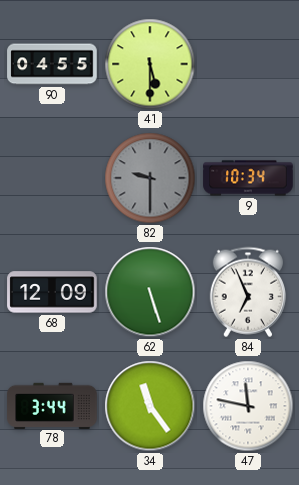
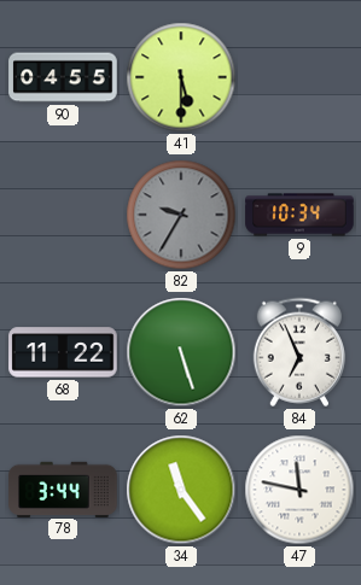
82: 9:30 -> 9:35 (181, 215)
68: 12:09 -> 11:22 (63, 352)
